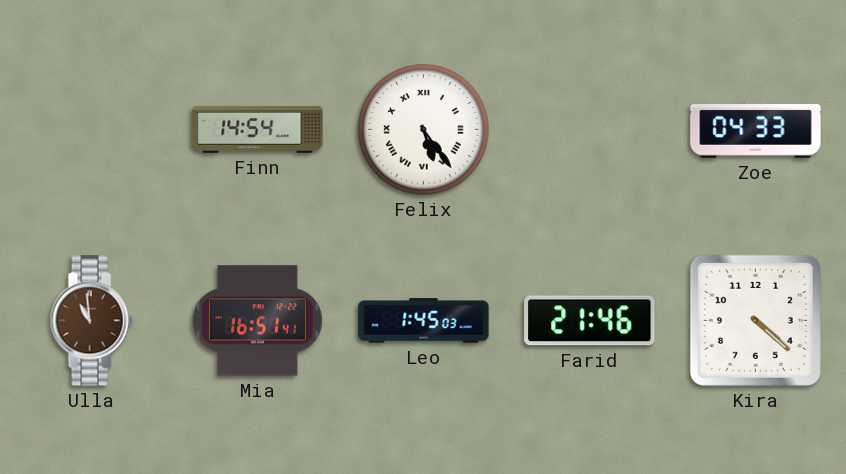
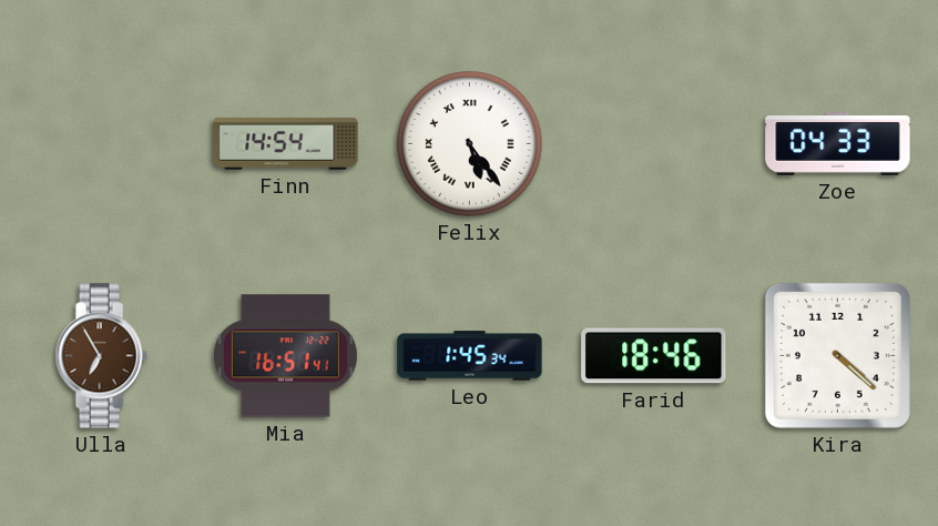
Ulla: 10:59 -> 6:55 (101, 356)
Leo: 1:45:03 -> 1:45:34 (470, 356)
Farid: 21:46 -> 18:46 (654, 356)
